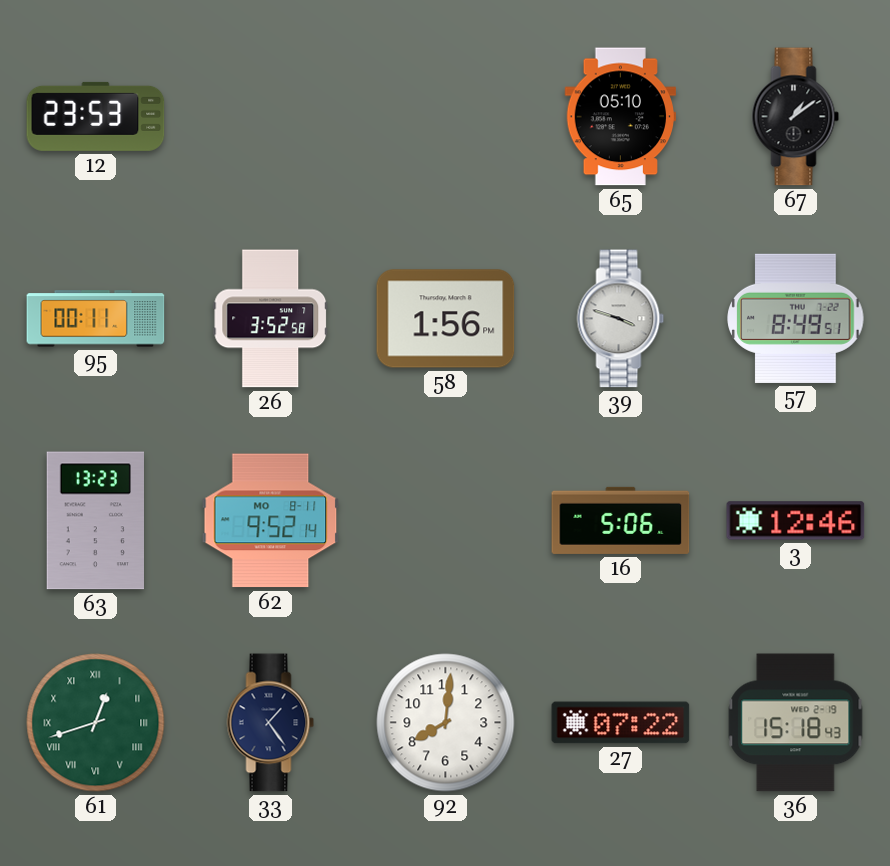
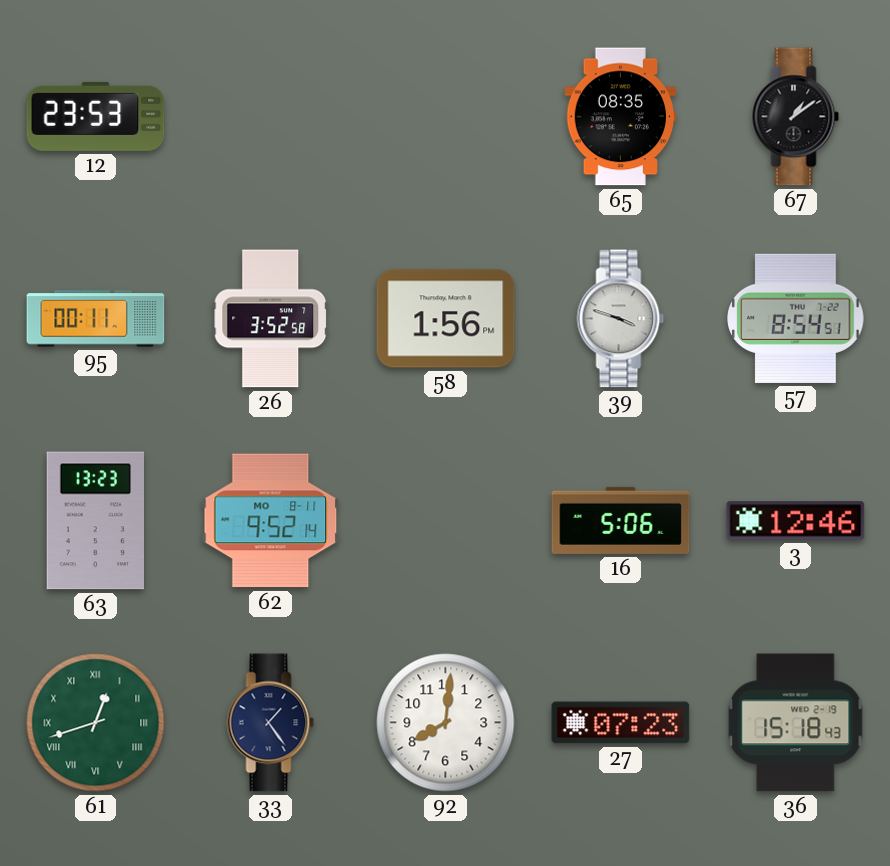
65: 05:10 -> 08:35 (621, 117)
57: 8:49 -> 8:54 (796, 318)
27: 07:22 -> 07:23 (621, 723)
